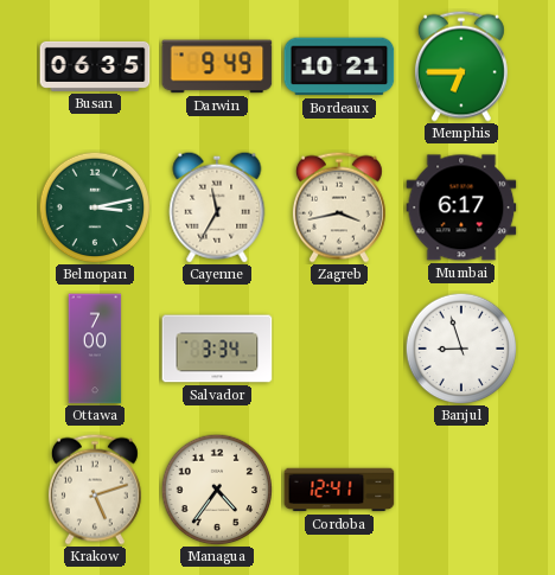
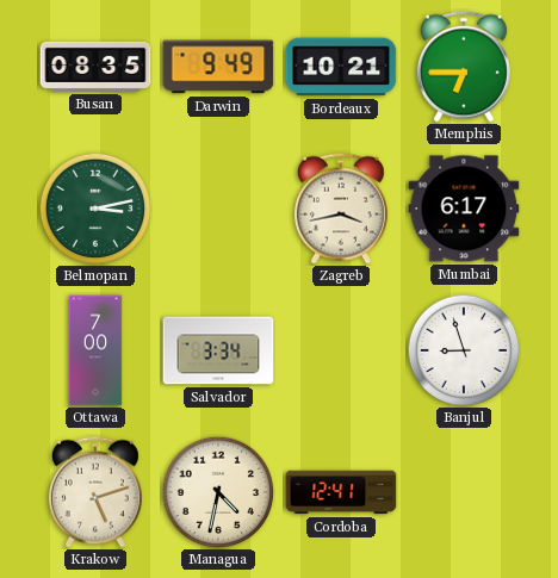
Busan: 06:35 -> 08:35 (95, 67)
Cayenne: 11:35 -> none (217, 207)
Managua: 4:36 -> 4:32 (218, 492)
